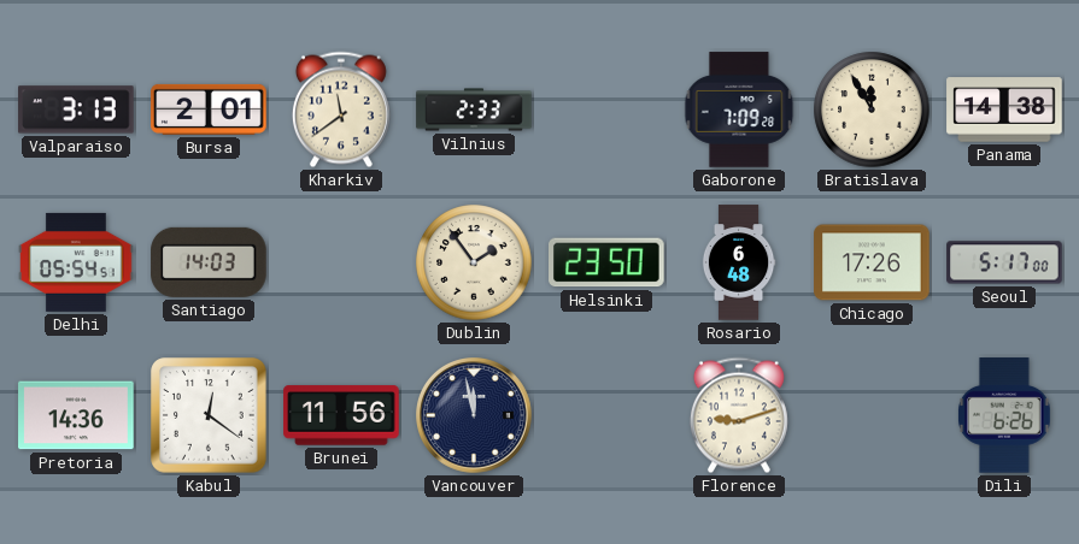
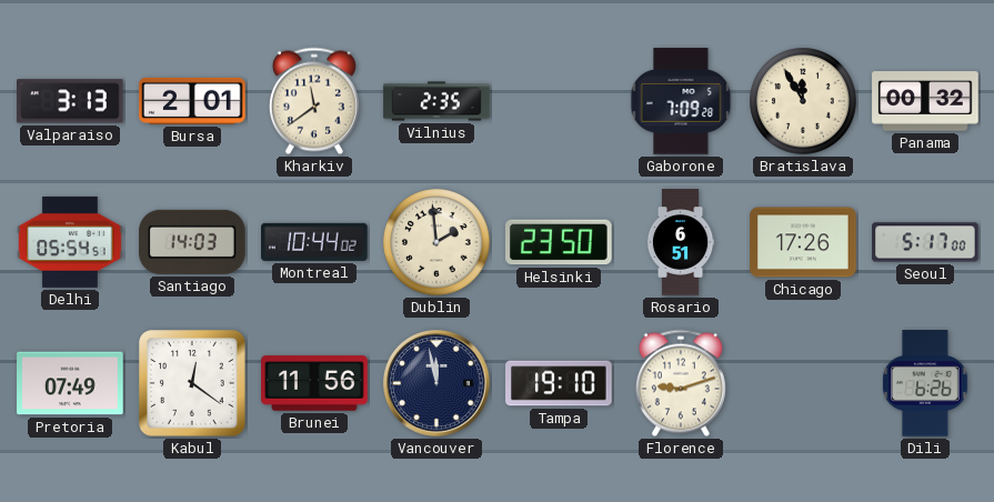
Vilnius: 2:33 -> 2:35 (436, 101)
Panama: 14:38 -> 00:32 (925, 101)
Montreal: none -> 10:44 (314, 242)
Dublin: 1:54 -> 1:59 (436, 242)
Rosario: 6:48 -> 6:51 (681, 242)
Pretoria: 14:36 -> 07:49 (70, 383)
Tampa: none -> 19:10 (559, 383)
